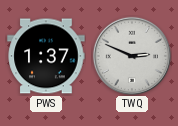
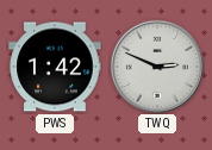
PWS: 1:37 -> 1:42 (55, 67)
